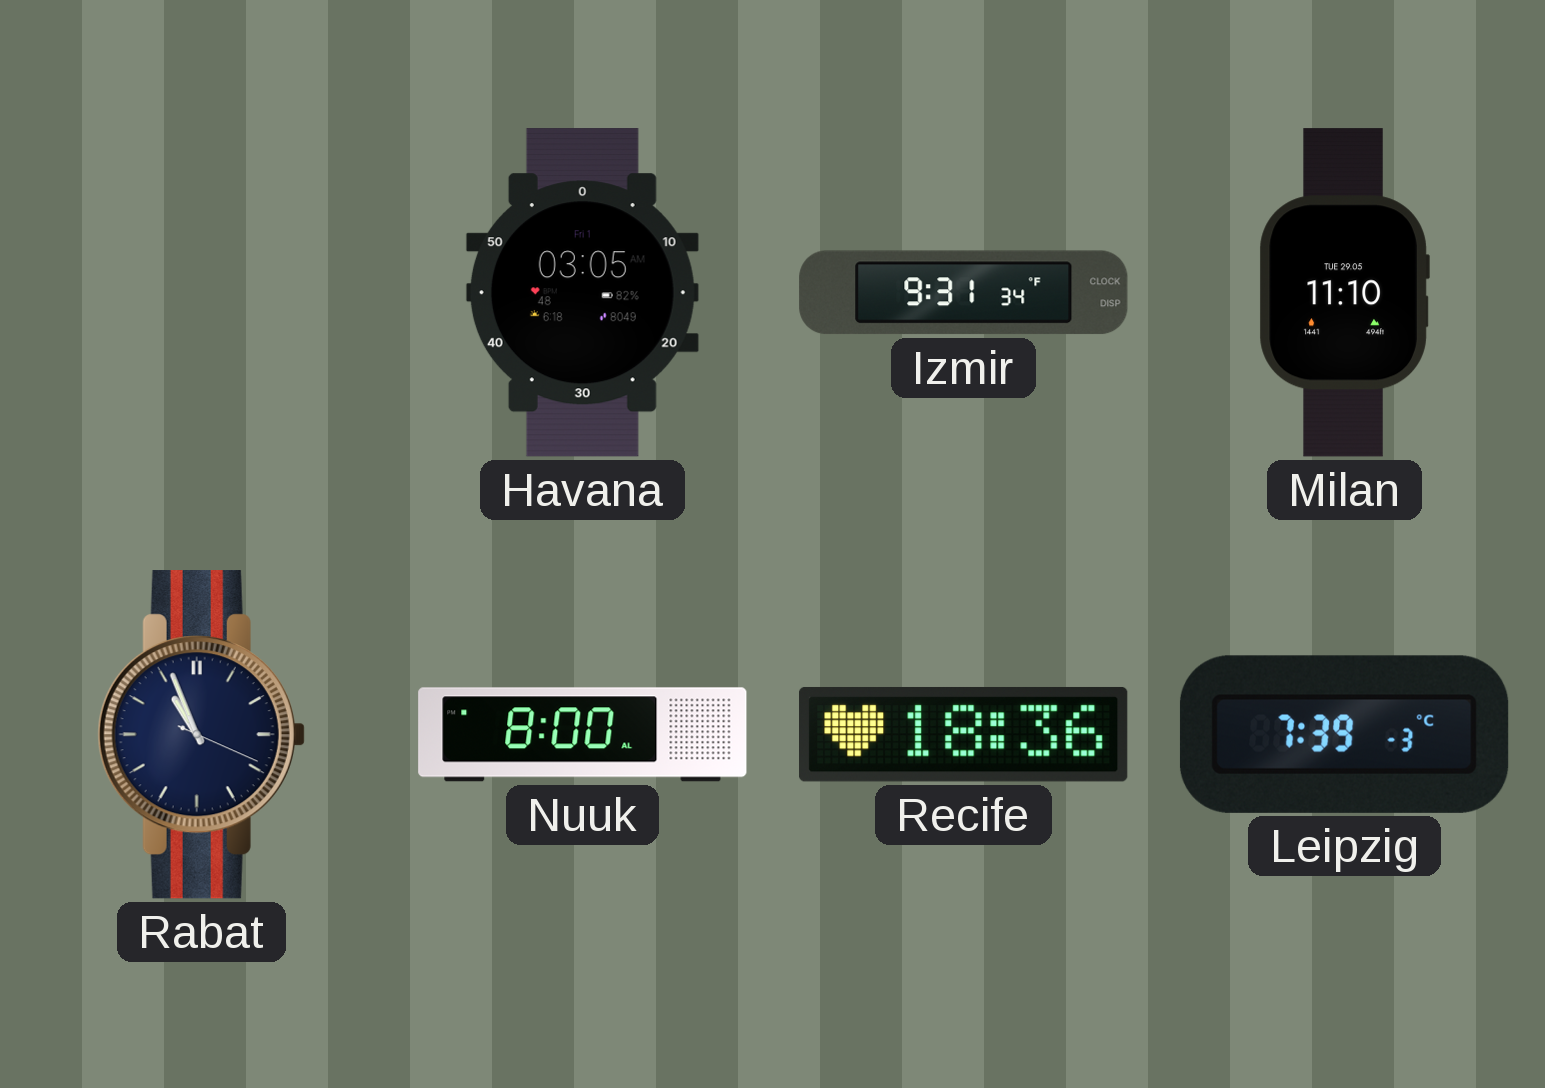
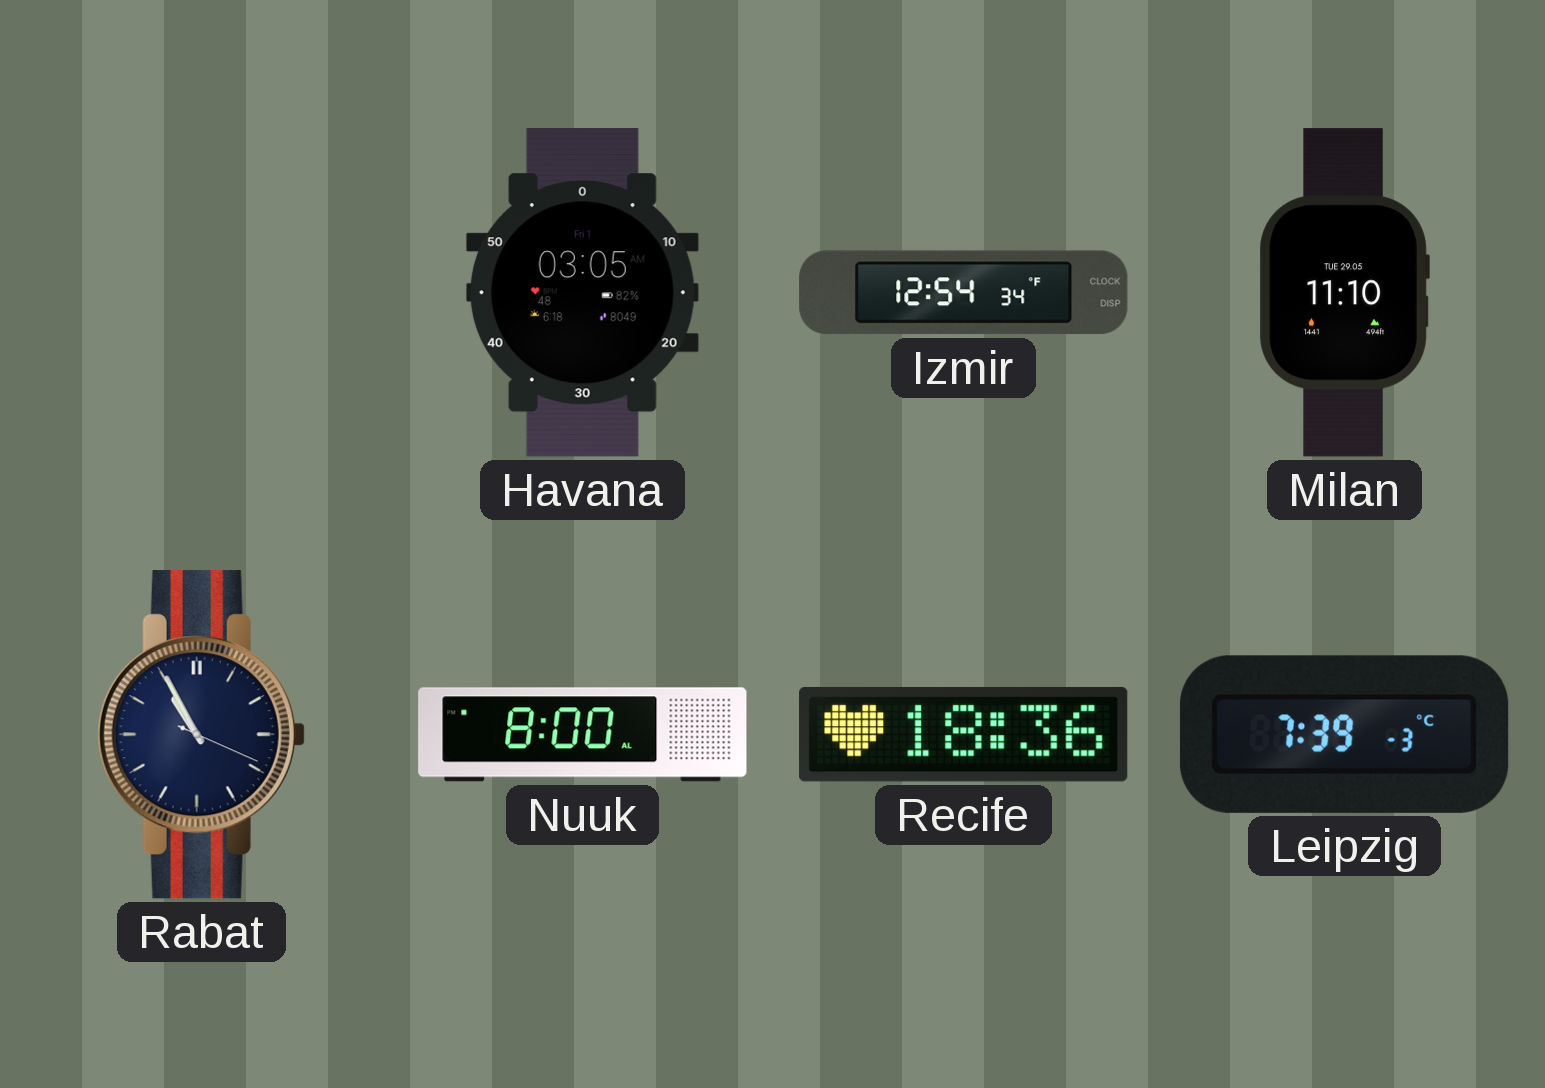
Izmir: 9:31 -> 12:54 (964, 293)
Rabat: 10:56 -> 10:55 (201, 735)
